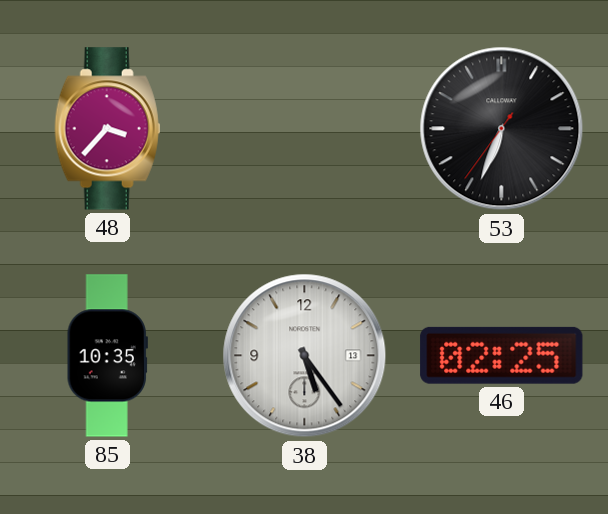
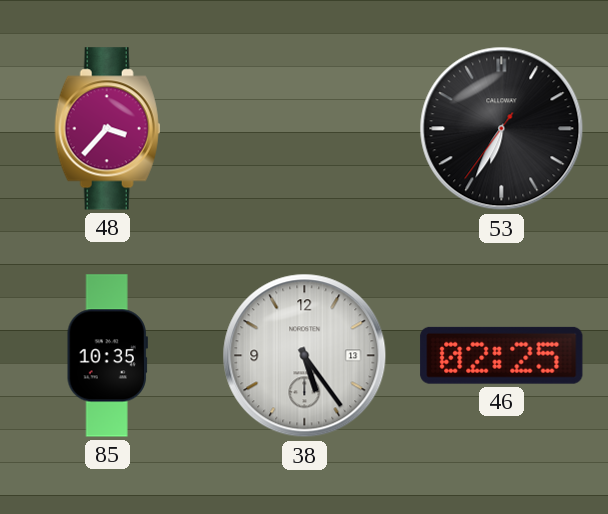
53: 6:33 -> 6:34 (502, 129)
